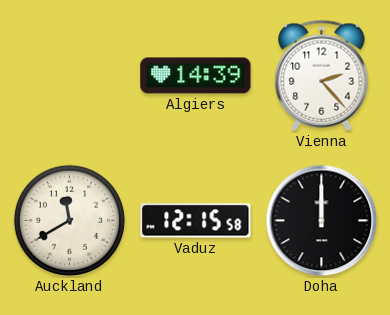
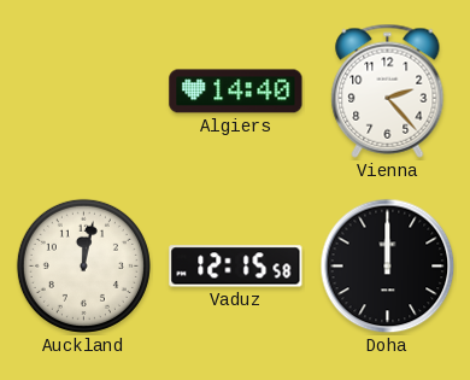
Algiers: 14:39 -> 14:40 (236, 92)
Auckland: 11:40 -> 12:02 (83, 265)
